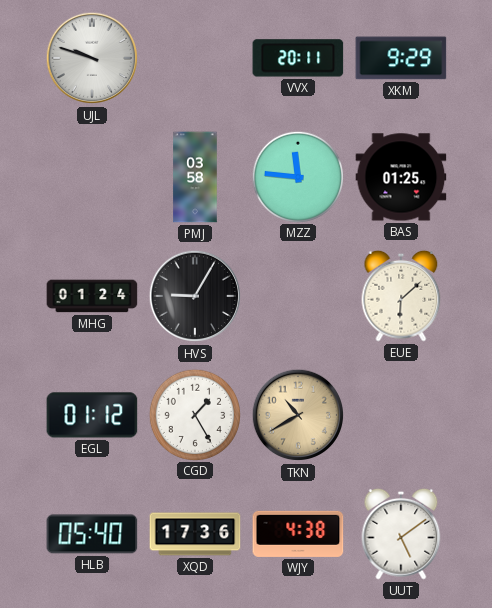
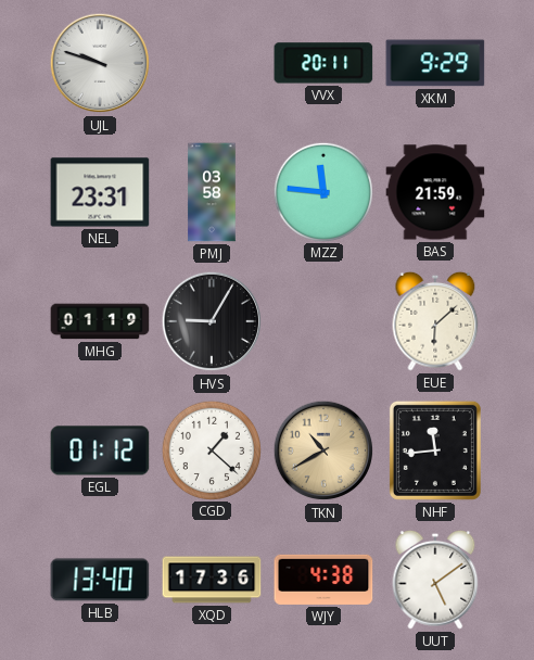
NEL: none -> 23:31 (100, 192)
BAS: 01:25 -> 21:59 (435, 192)
MHG: 01:24 -> 01:19 (100, 321)
CGD: 1:25 -> 1:22 (211, 449)
NHF: none -> 11:44 (435, 450)
HLB: 05:40 -> 13:40 (100, 580)
